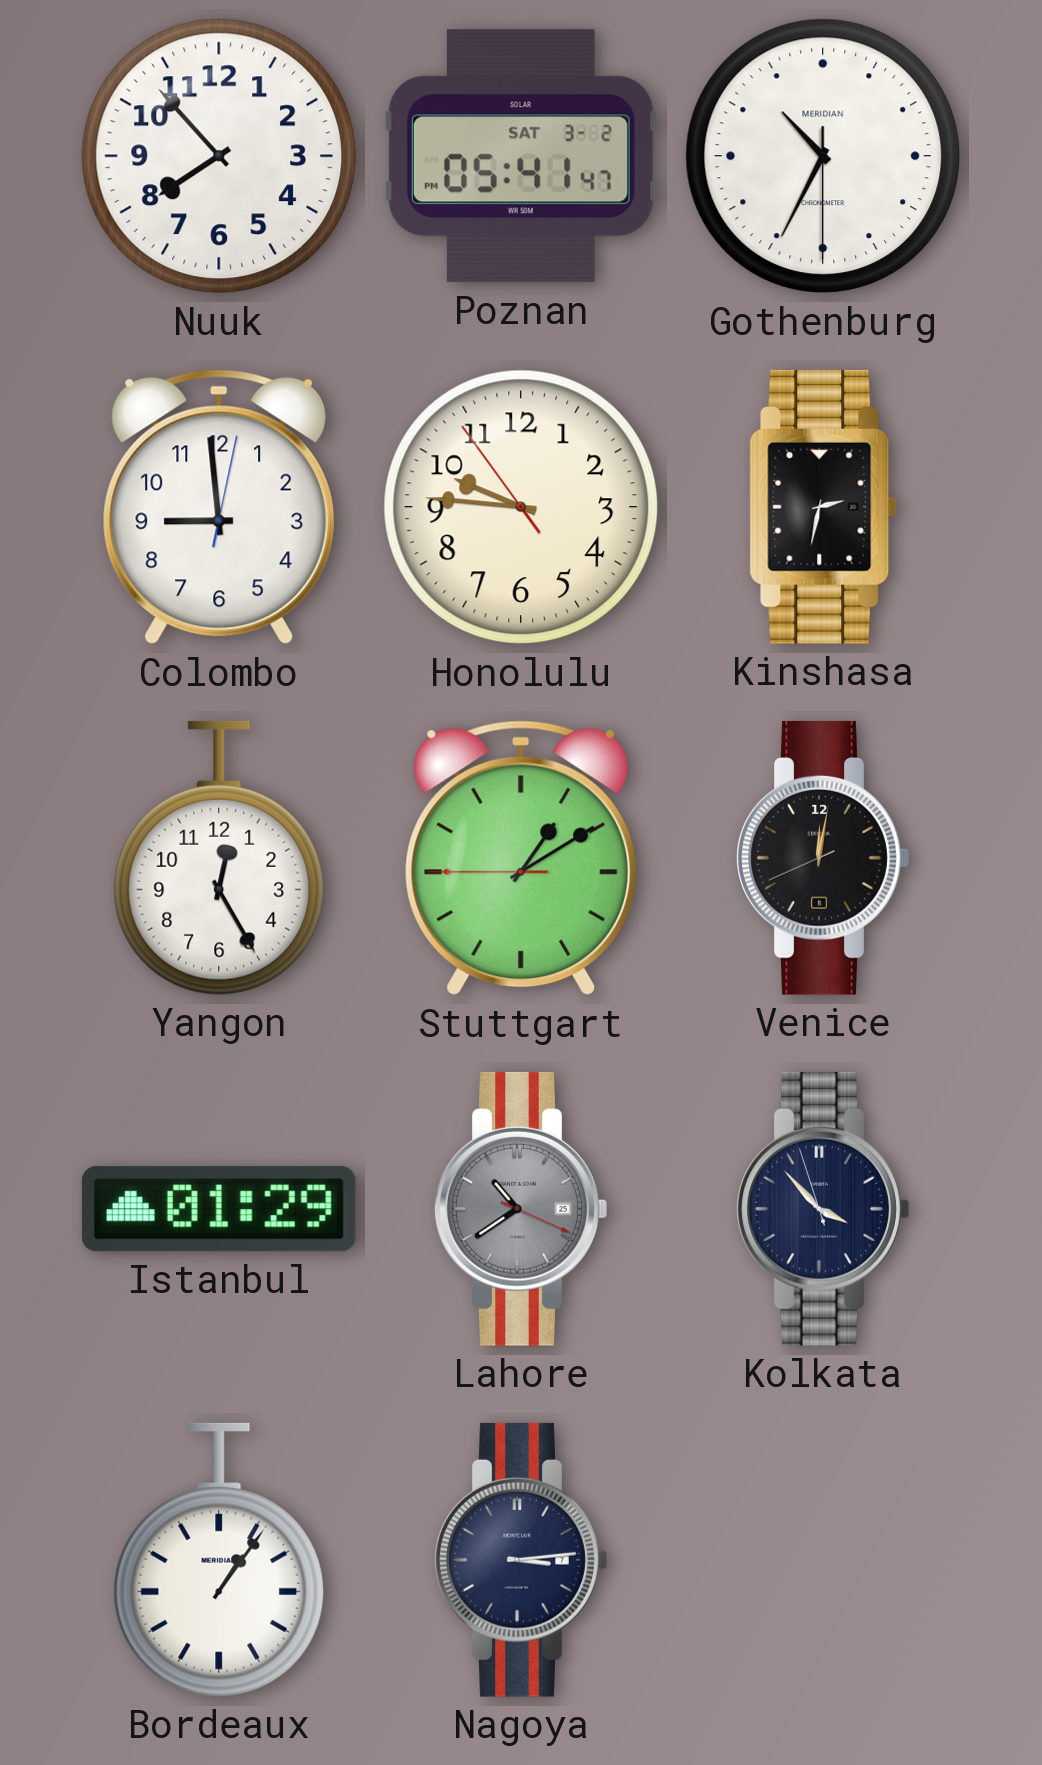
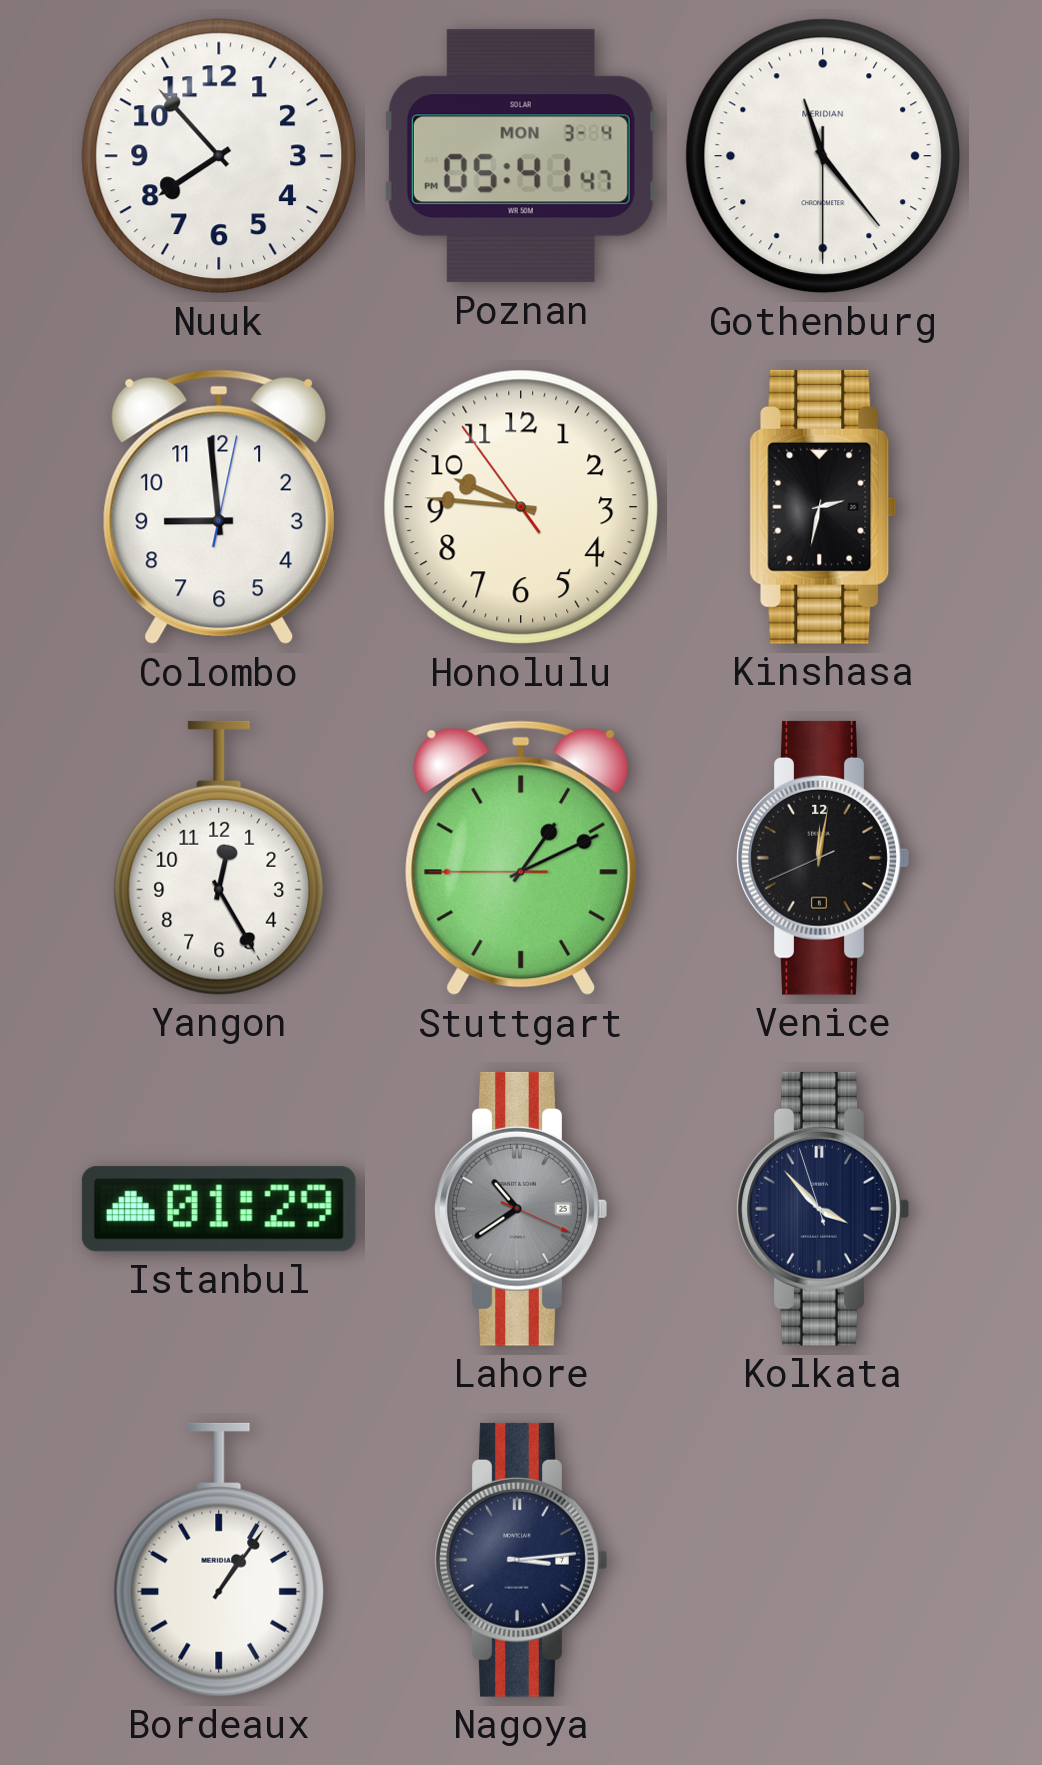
Poznan date: SAT 3-2 -> MON 3-4 (521, 156)
Gothenburg: 10:34 -> 11:23 (823, 156)
Stuttgart: 1:09 -> 1:10 (520, 858)
